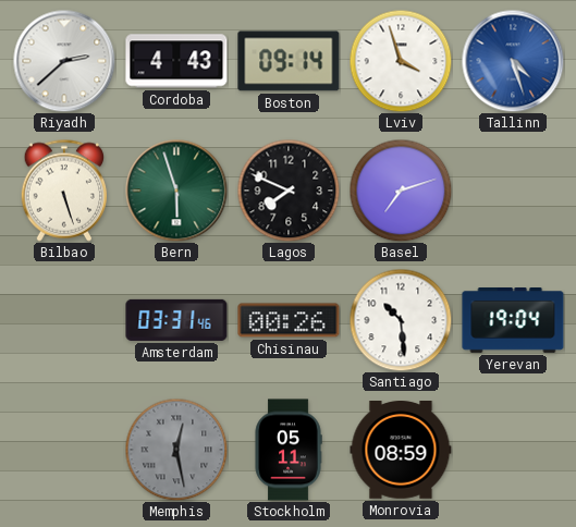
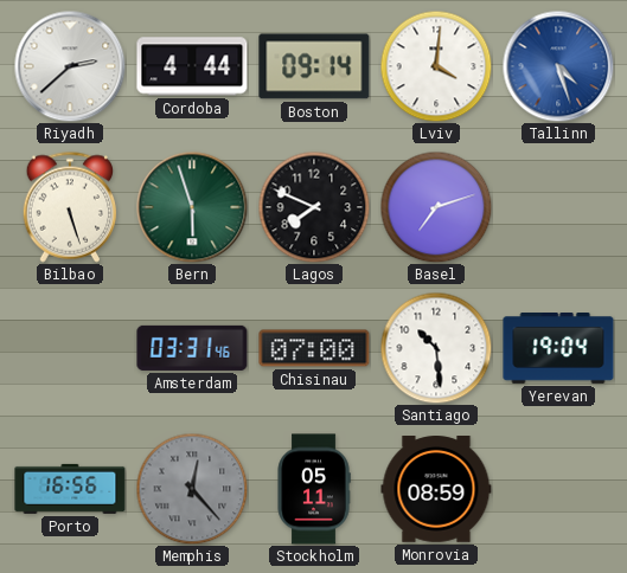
Cordoba: 4:43 -> 4:44 (192, 66)
Lviv: 3:57 -> 4:01 (436, 66)
Chisinau: 00:26 -> 07:00 (314, 348)
Porto: none -> 16:56 (70, 489)
Memphis: 12:28 -> 12:23 (192, 489)
